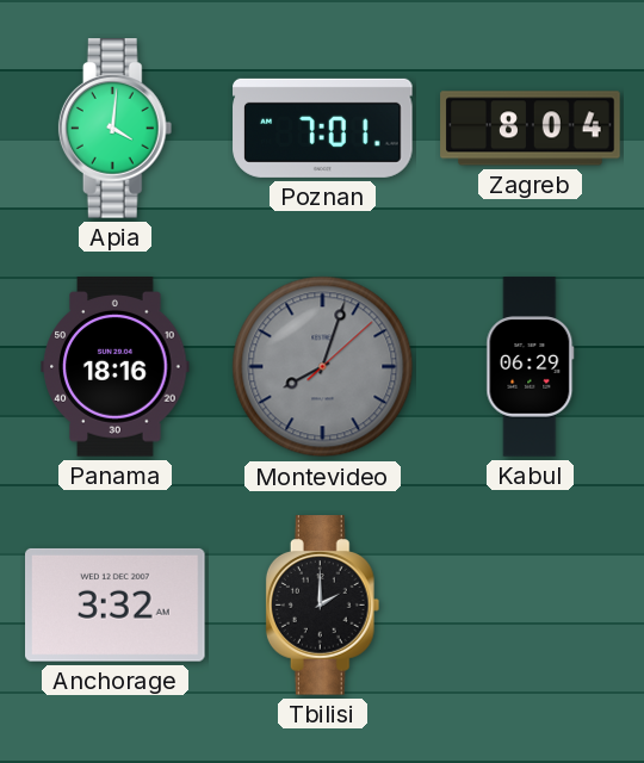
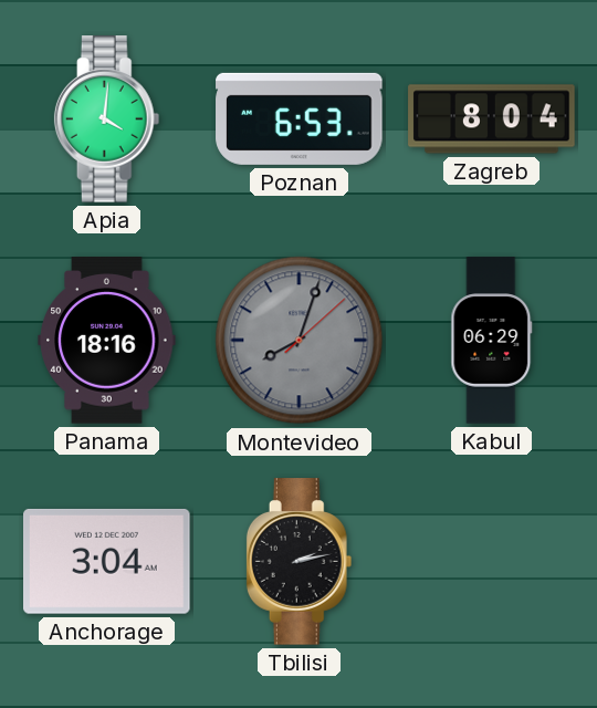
Poznan: 7:01 -> 6:53 (300, 118)
Anchorage: 3:32 -> 3:04 (107, 561)
Tbilisi: 2:00 -> 2:13 (300, 562)
